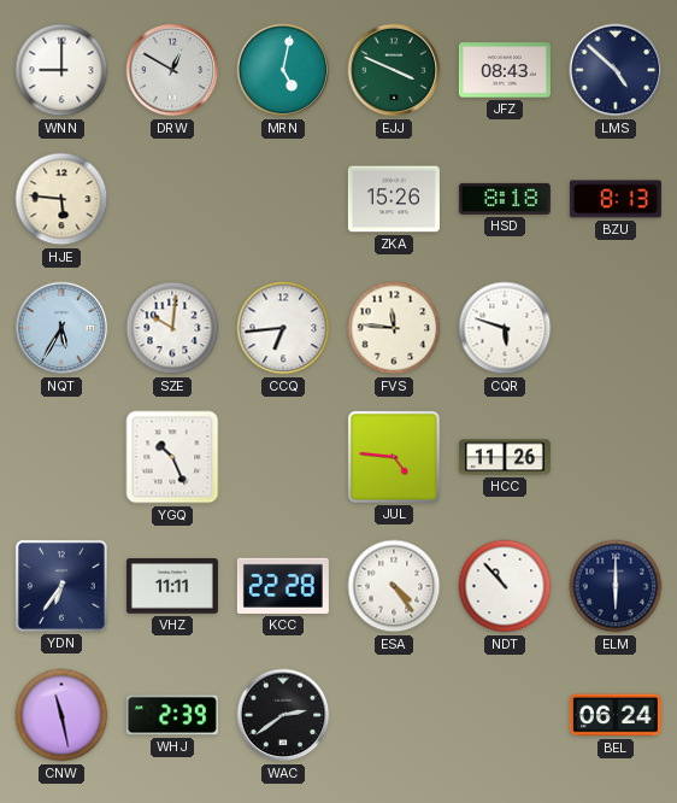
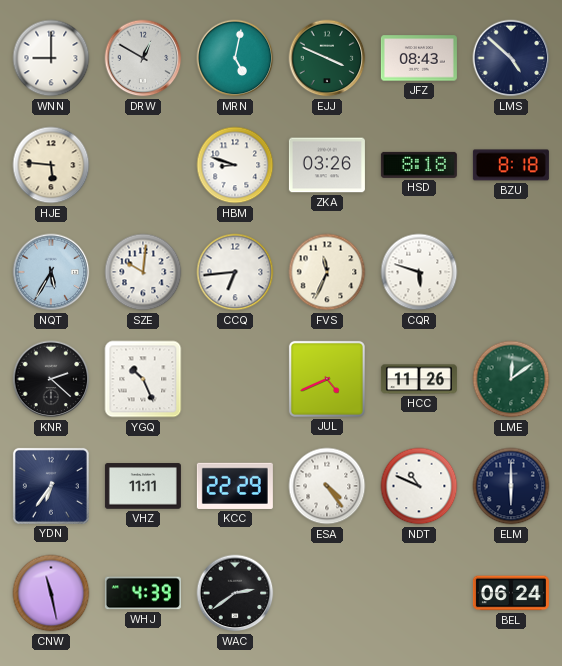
HBM: none -> 8:48 (235, 165)
ZKA: 15:26 -> 03:26 (327, 165)
BZU: 8:13 -> 8:18 (511, 165)
FVS: 11:46 -> 11:34 (327, 272)
KNR: none -> 2:22 (51, 379)
JUL: 4:46 -> 4:41 (327, 379)
LME: none -> 12:09 (511, 379)
KCC: 22:28 -> 22:29 (235, 486)
NDT: 10:53 -> 10:49 (419, 486)
WHJ: 2:39 -> 4:39 (143, 593)
